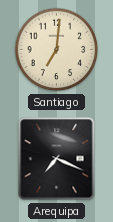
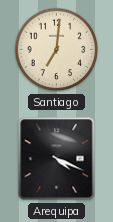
Arequipa: 7:19 -> 4:19 (57, 159)
